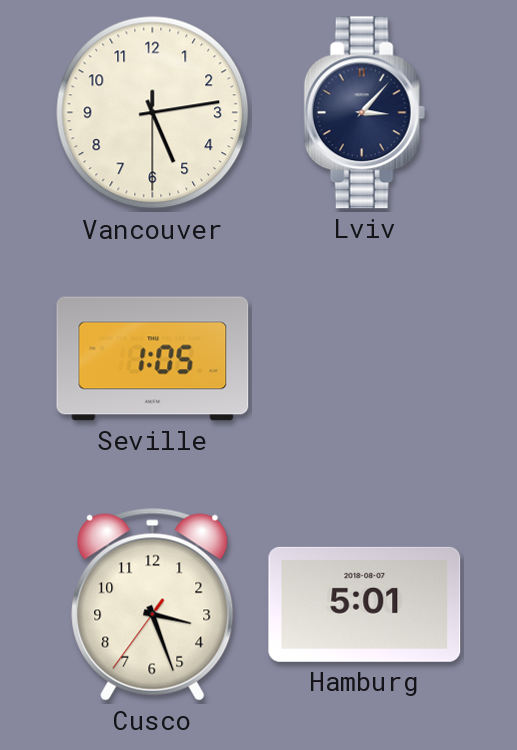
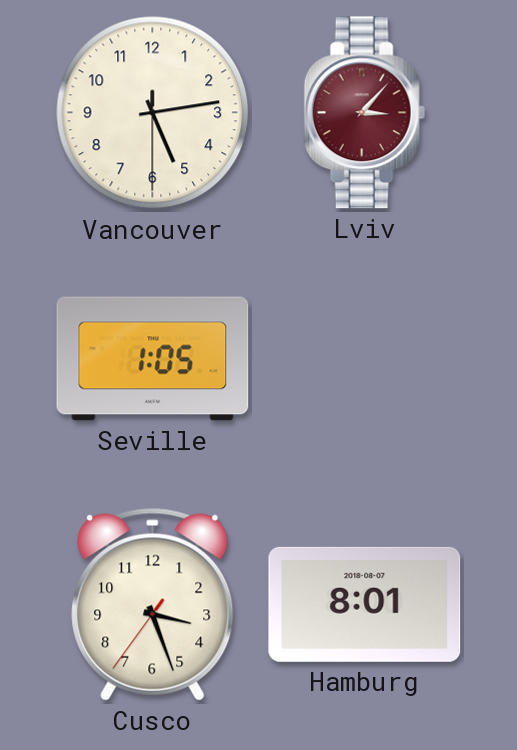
Lviv dial: navy -> burgundy (364, 113)
Hamburg: 5:01 -> 8:01 (365, 604)
